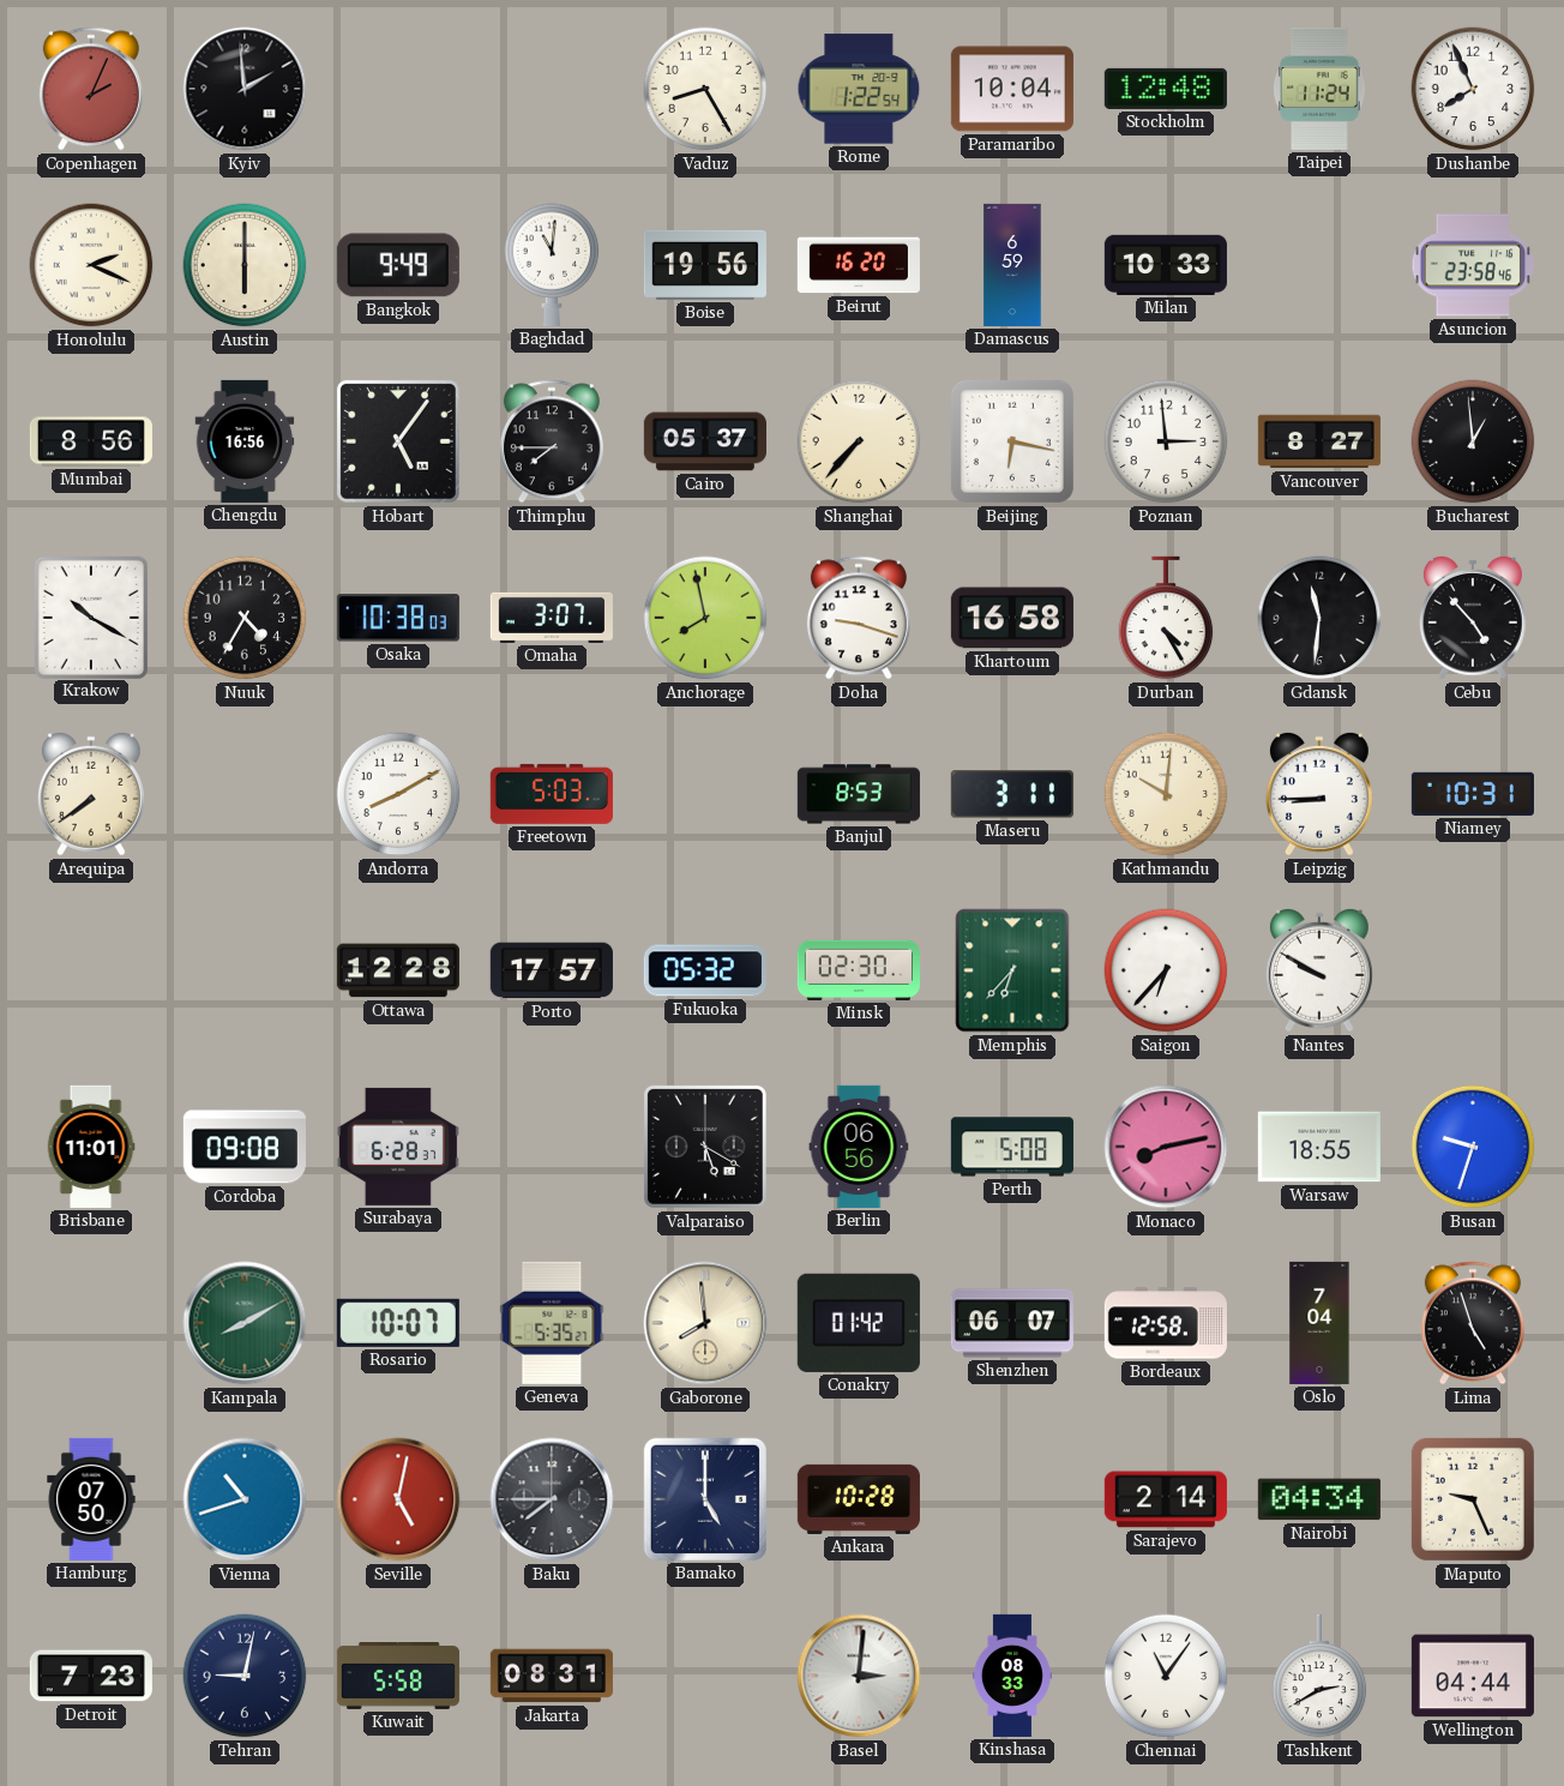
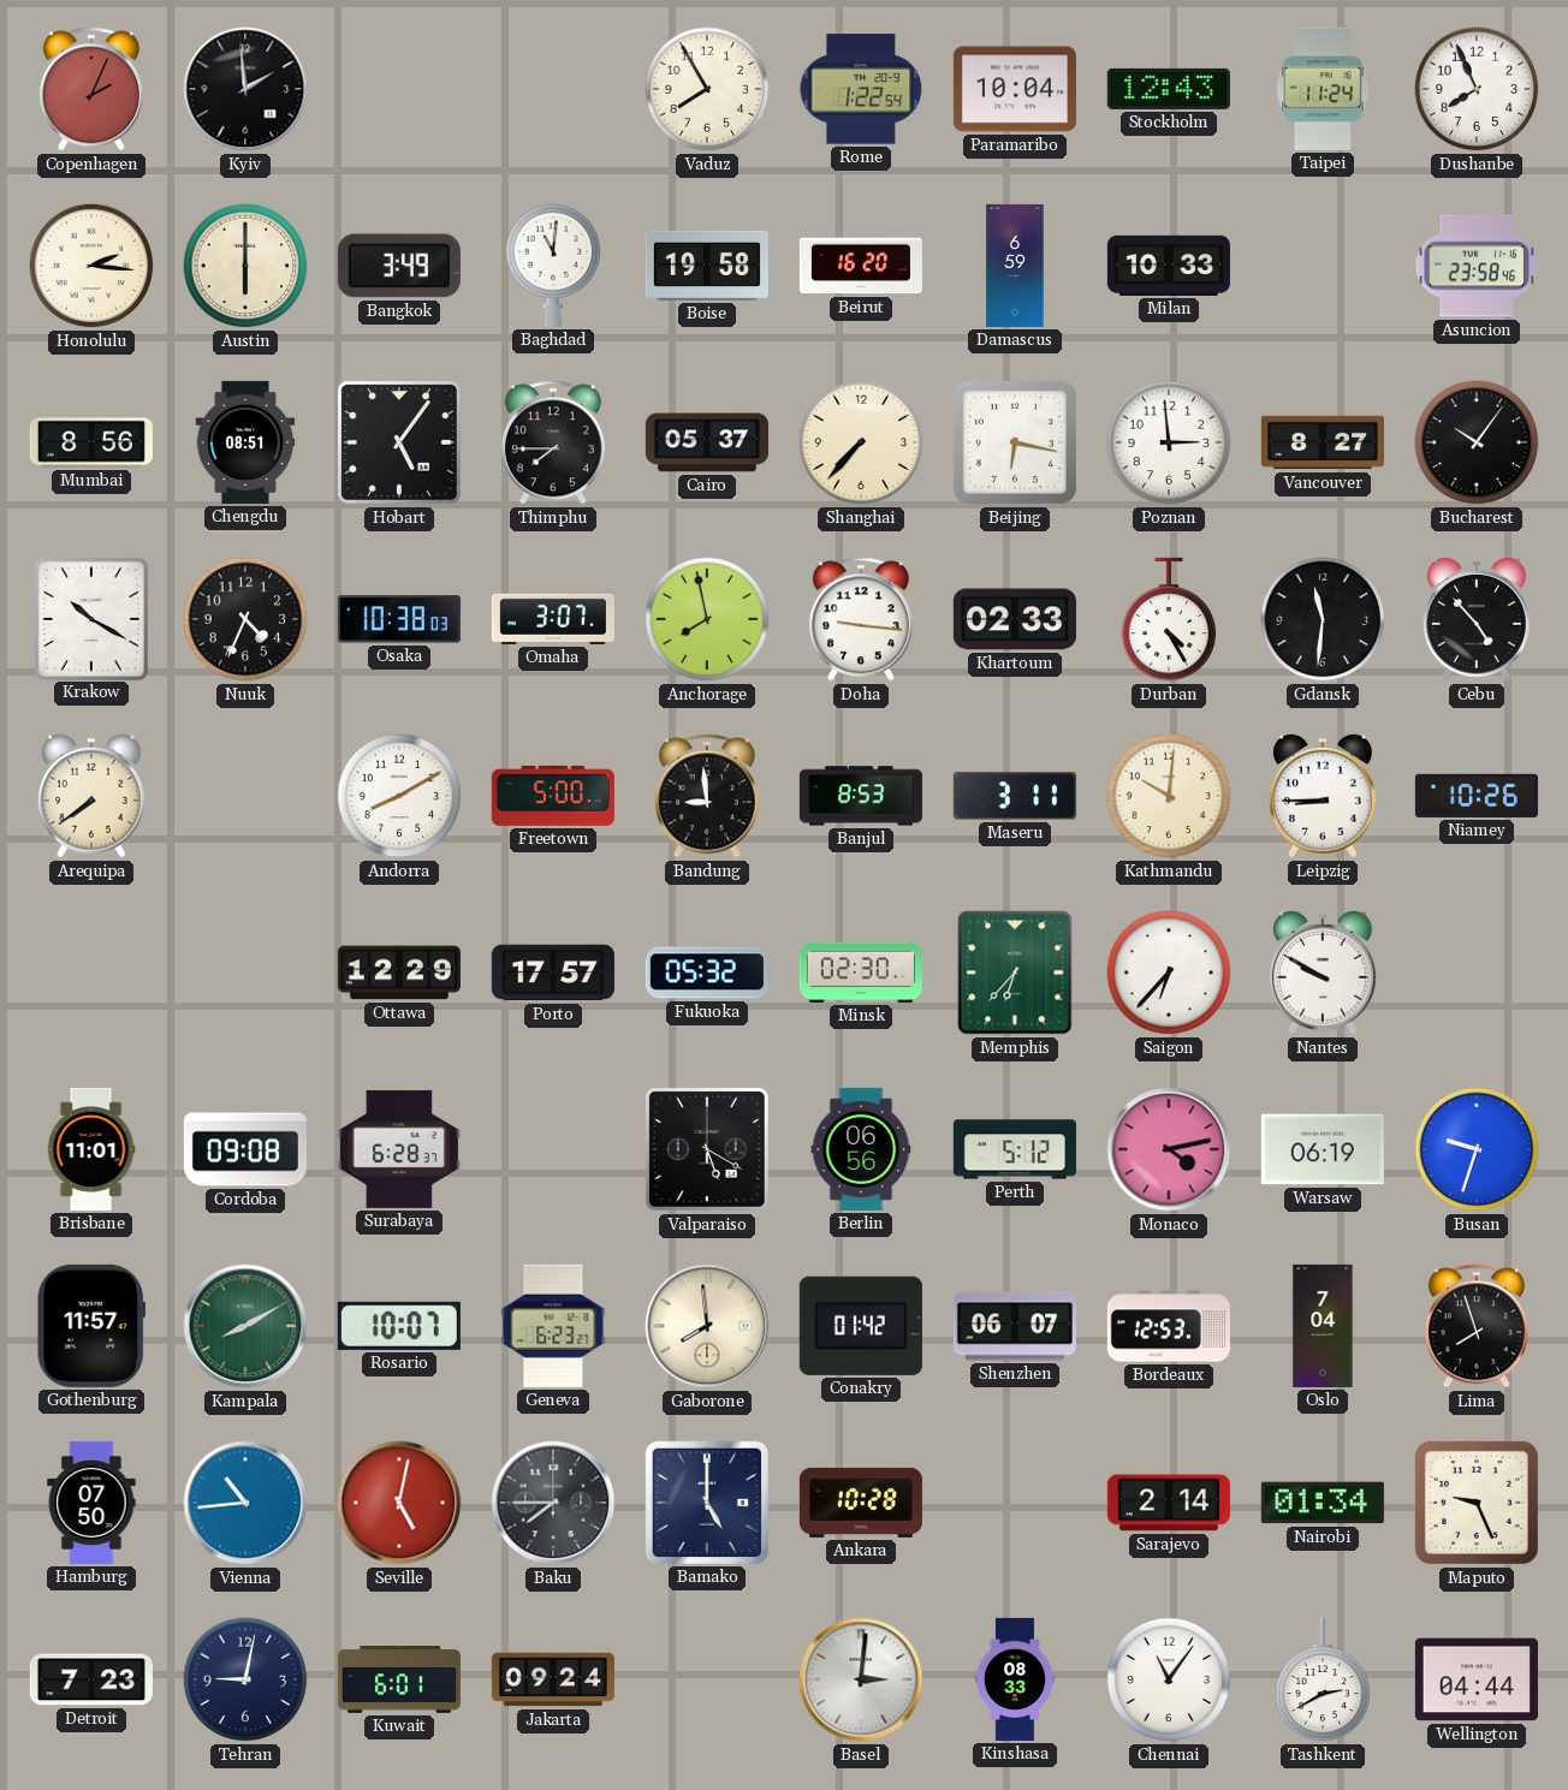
Vaduz: 8:25 -> 7:55 (707, 89)
Stockholm: 12:48 -> 12:43 (1169, 89)
Honolulu: 2:19 -> 2:16 (91, 266)
Bangkok: 9:49 -> 3:49 (399, 266)
Boise: 19:56 -> 19:58 (707, 266)
Chengdu: 16:56 -> 08:51 (245, 442)
Bucharest: 12:59 -> 10:06 (1477, 442)
Nuuk: 4:35 -> 4:34 (245, 619)
Doha: 9:18 -> 9:16 (861, 619)
Khartoum: 16:58 -> 02:33 (1015, 619)
Freetown: 5:03 -> 5:00 (553, 796)
Bandung: none -> 8:59 (707, 796)
Niamey: 10:31 -> 10:26 (1477, 796)
Ottawa: 12:28 -> 12:29 (399, 973)
Perth: 5:08 -> 5:12 (1015, 1149)
Monaco: 8:13 -> 4:13 (1169, 1149)
Warsaw: 18:55 -> 06:19 (1323, 1149)
Gothenburg: none -> 11:57 (91, 1326)
Geneva: 5:35 -> 6:23 (553, 1326)
Bordeaux: 12:58 -> 12:53 (1169, 1326)
Lima: 4:57 -> 7:57 (1477, 1326)
Vienna: 10:42 -> 10:44 (245, 1503)
Nairobi: 04:34 -> 01:34 (1323, 1503)
Kuwait: 5:58 -> 6:01 (399, 1681)
Jakarta: 08:31 -> 09:24 (553, 1679)
